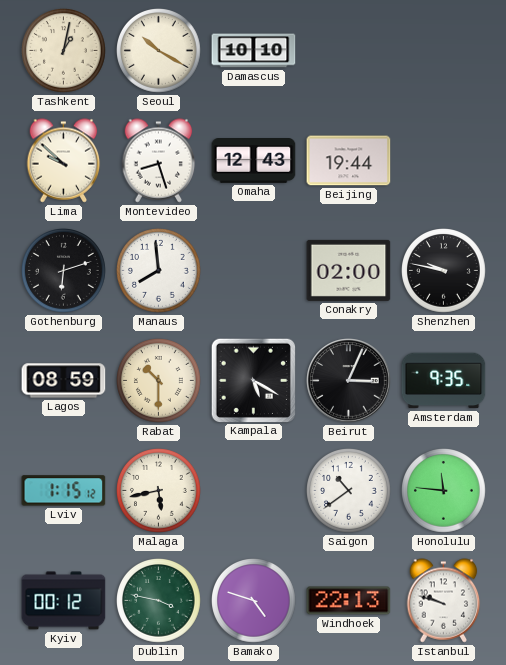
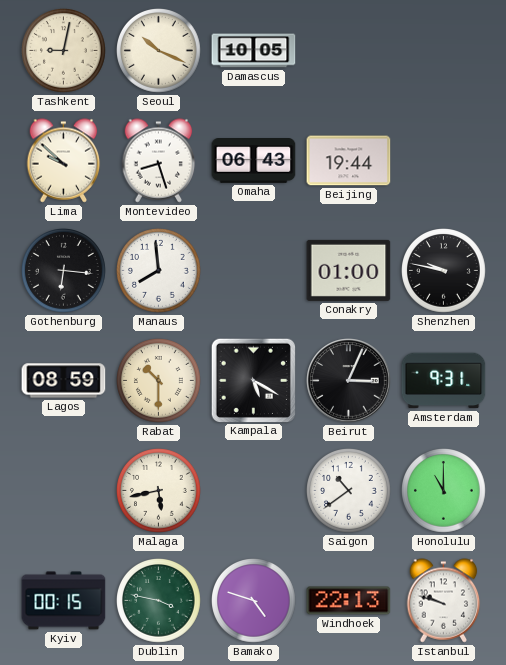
Tashkent: 1:02 -> 9:02 (64, 51)
Seoul: 10:20 -> 10:19 (159, 51)
Damascus: 10:10 -> 10:05 (254, 51)
Omaha: 12:43 -> 06:43 (254, 161)
Gothenburg: 6:12 -> 6:16 (64, 271)
Conakry: 02:00 -> 01:00 (349, 270)
Amsterdam: 9:35 -> 9:31 (444, 381)
Lviv: 1:15 -> none (64, 491)
Honolulu: 11:46 -> 11:00 (444, 491)
Kyiv: 00:12 -> 00:15 (64, 601)
